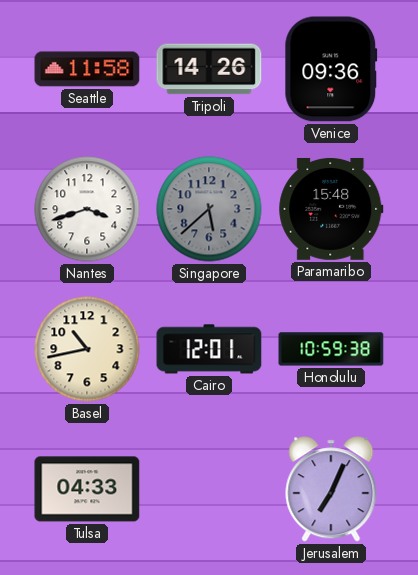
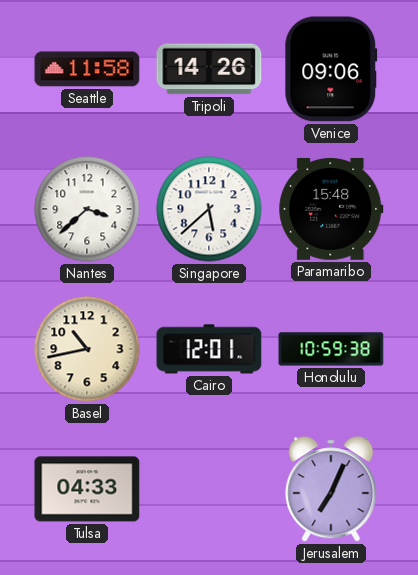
Venice: 09:36 -> 09:06 (331, 69)
Nantes: 3:42 -> 3:38 (87, 209)
Singapore dial: grey -> white (209, 209)
